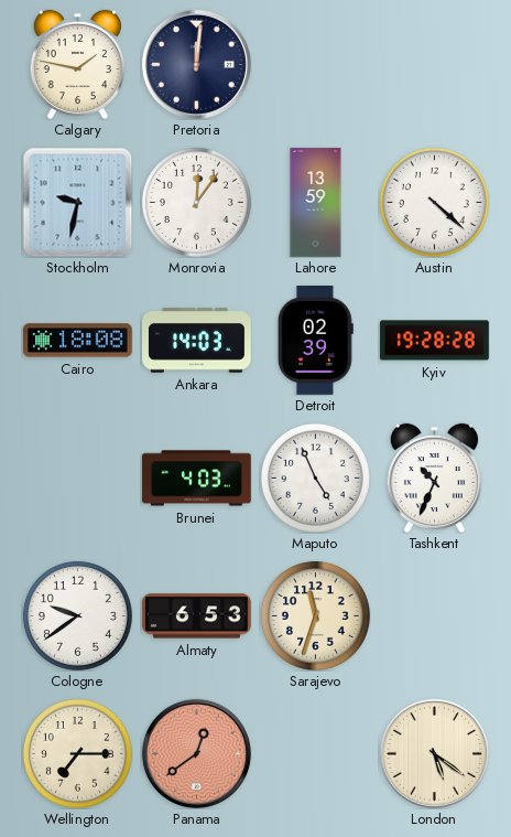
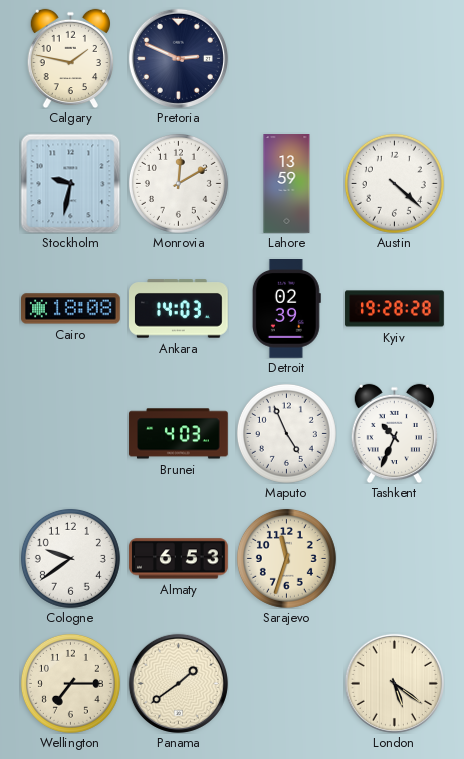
Pretoria: 12:01 -> 2:49 (178, 58)
Monrovia: 12:06 -> 12:10 (178, 183)
Panama: 12:39 -> 1:39 (178, 683)
Panama dial: salmon -> cream (178, 683)
